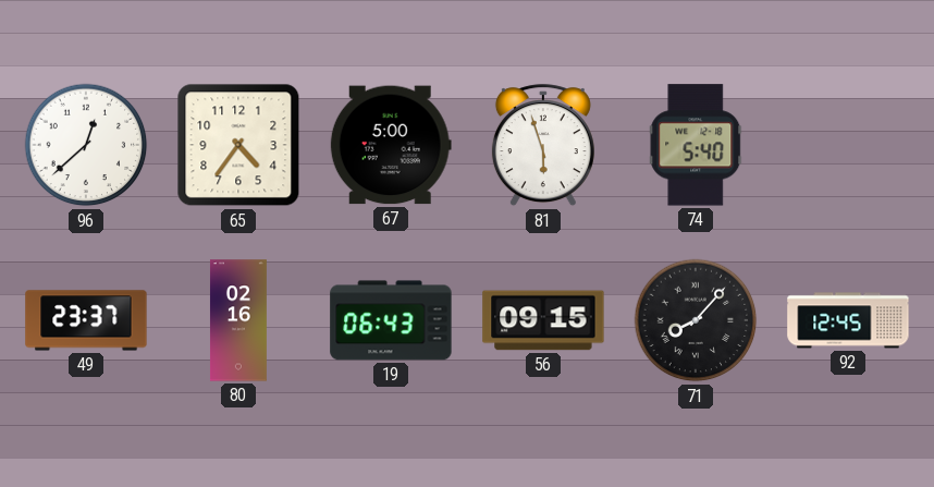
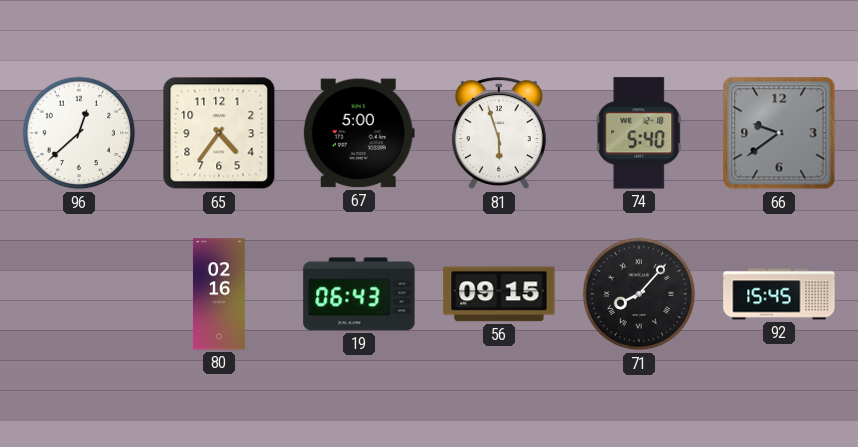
66: none -> 9:39 (779, 133)
49: 23:37 -> none (86, 320)
92: 12:45 -> 15:45 (779, 294)
